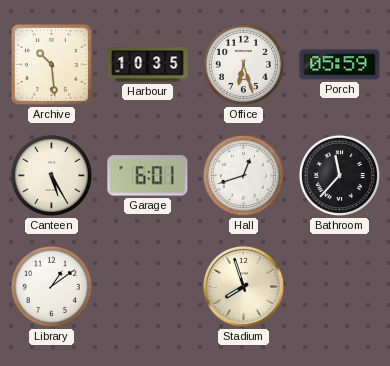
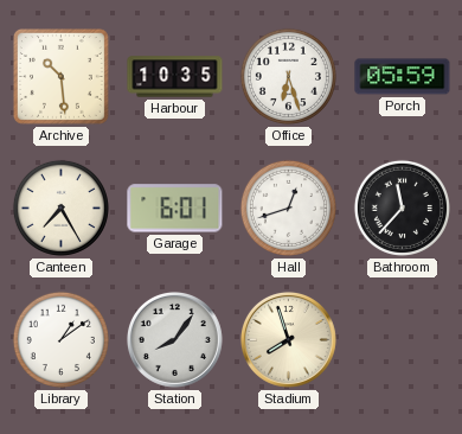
Canteen: 5:25 -> 7:25 (60, 208)
Station: none -> 8:06 (174, 339)
